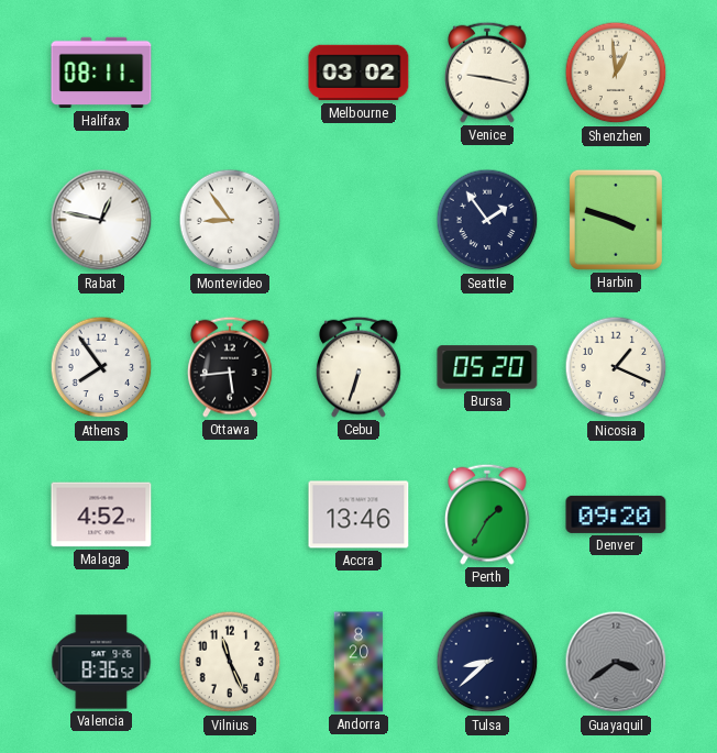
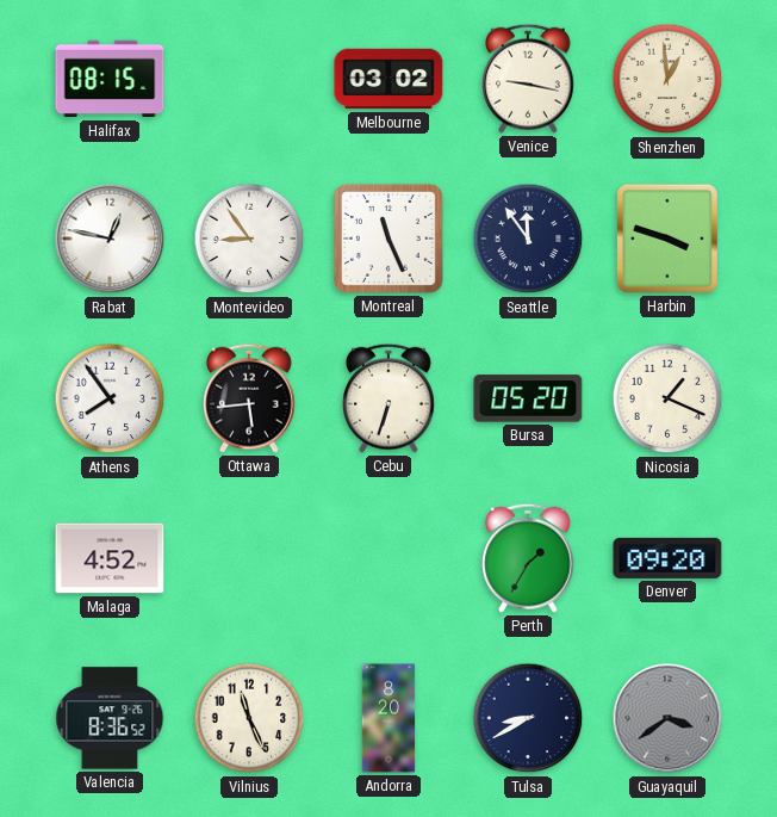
Halifax: 08:11 -> 08:15 (110, 79)
Montreal: none -> 11:26 (388, 239)
Seattle: 1:54 -> 11:54 (528, 239)
Accra: 13:46 -> none (358, 514)
Tulsa: 8:38 -> 8:40 (528, 718)
